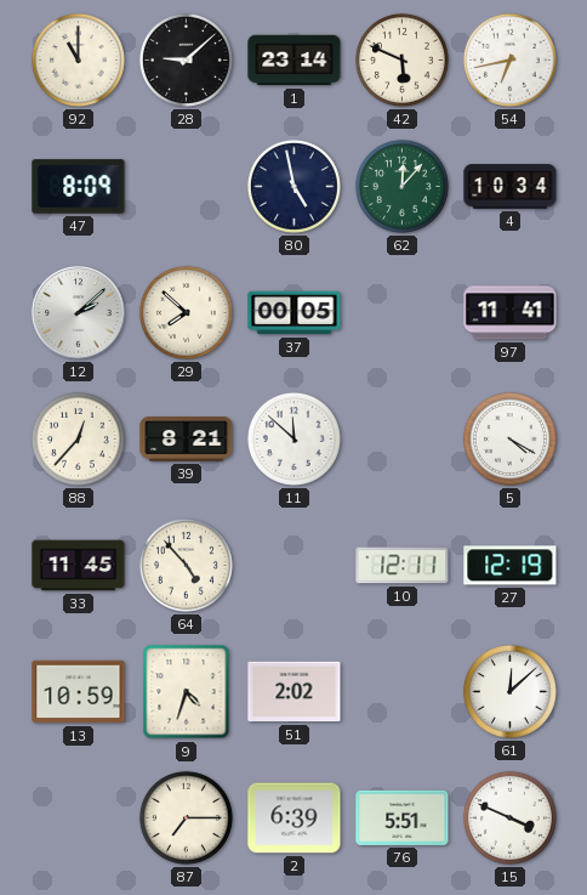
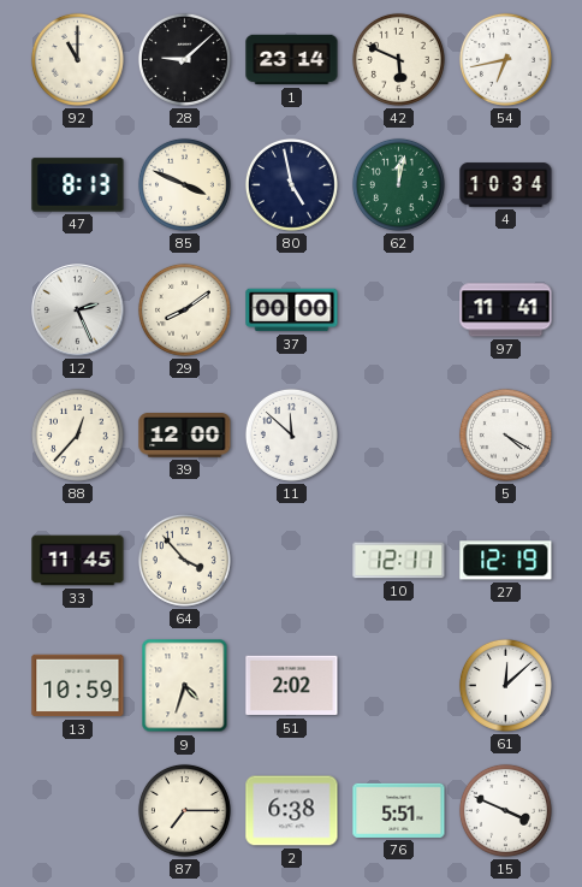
47: 8:09 -> 8:13 (78, 185)
85: none -> 3:49 (184, 184)
62: 12:07 -> 12:02 (398, 184)
12: 2:08 -> 2:26 (78, 311)
29: 7:52 -> 8:09 (184, 309)
37: 00:05 -> 00:00 (292, 311)
39: 8:21 -> 12:00 (185, 436)
64: 4:53 -> 3:53 (184, 560)
2: 6:39 -> 6:38 (292, 811)
